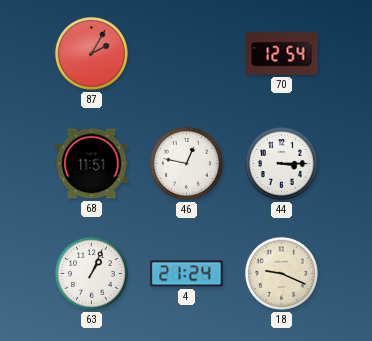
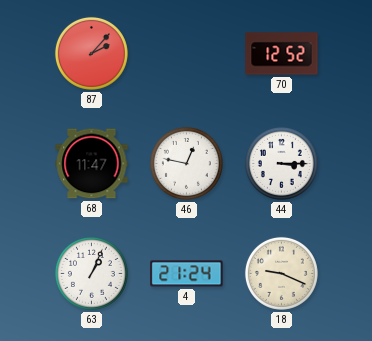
87: 2:05 -> 2:07 (91, 53)
70: 12:54 -> 12:52 (282, 54)
68: 11:51 -> 11:47 (92, 164)
